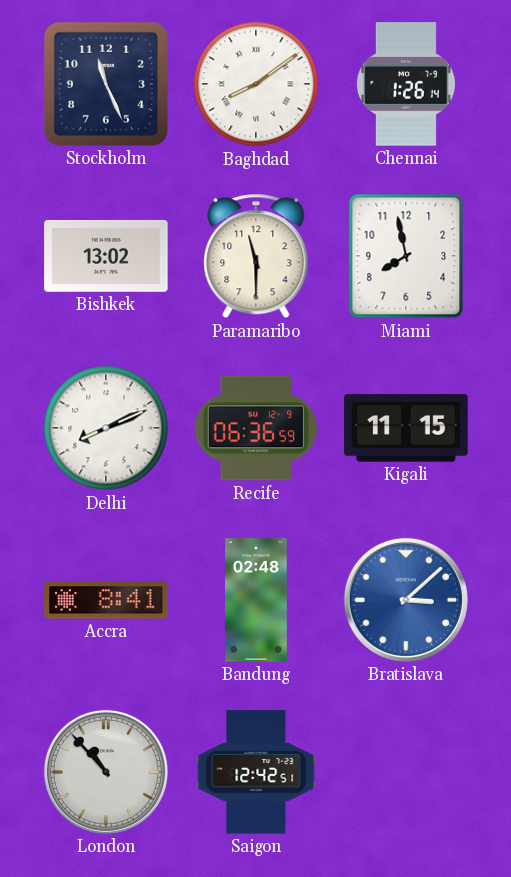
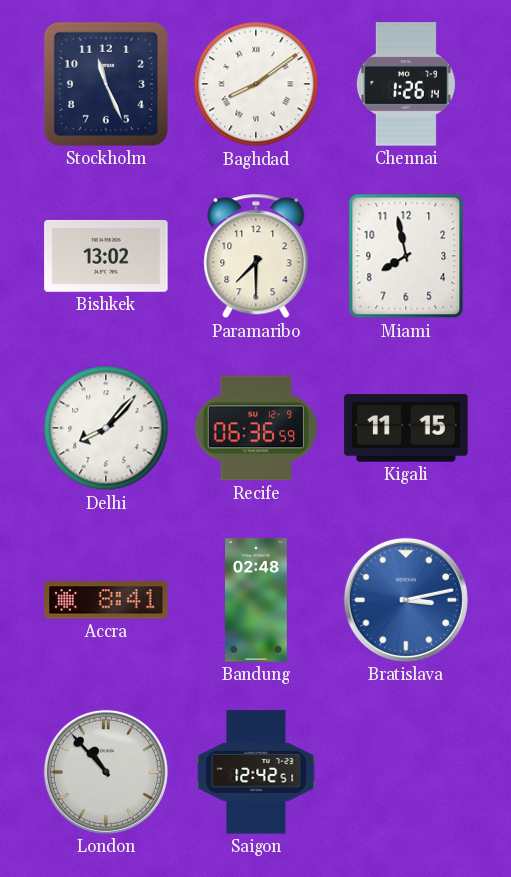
Paramaribo: 11:30 -> 7:30 (256, 256)
Delhi: 8:11 -> 8:07 (106, 428)
Bratislava: 3:08 -> 3:13 (406, 600)
